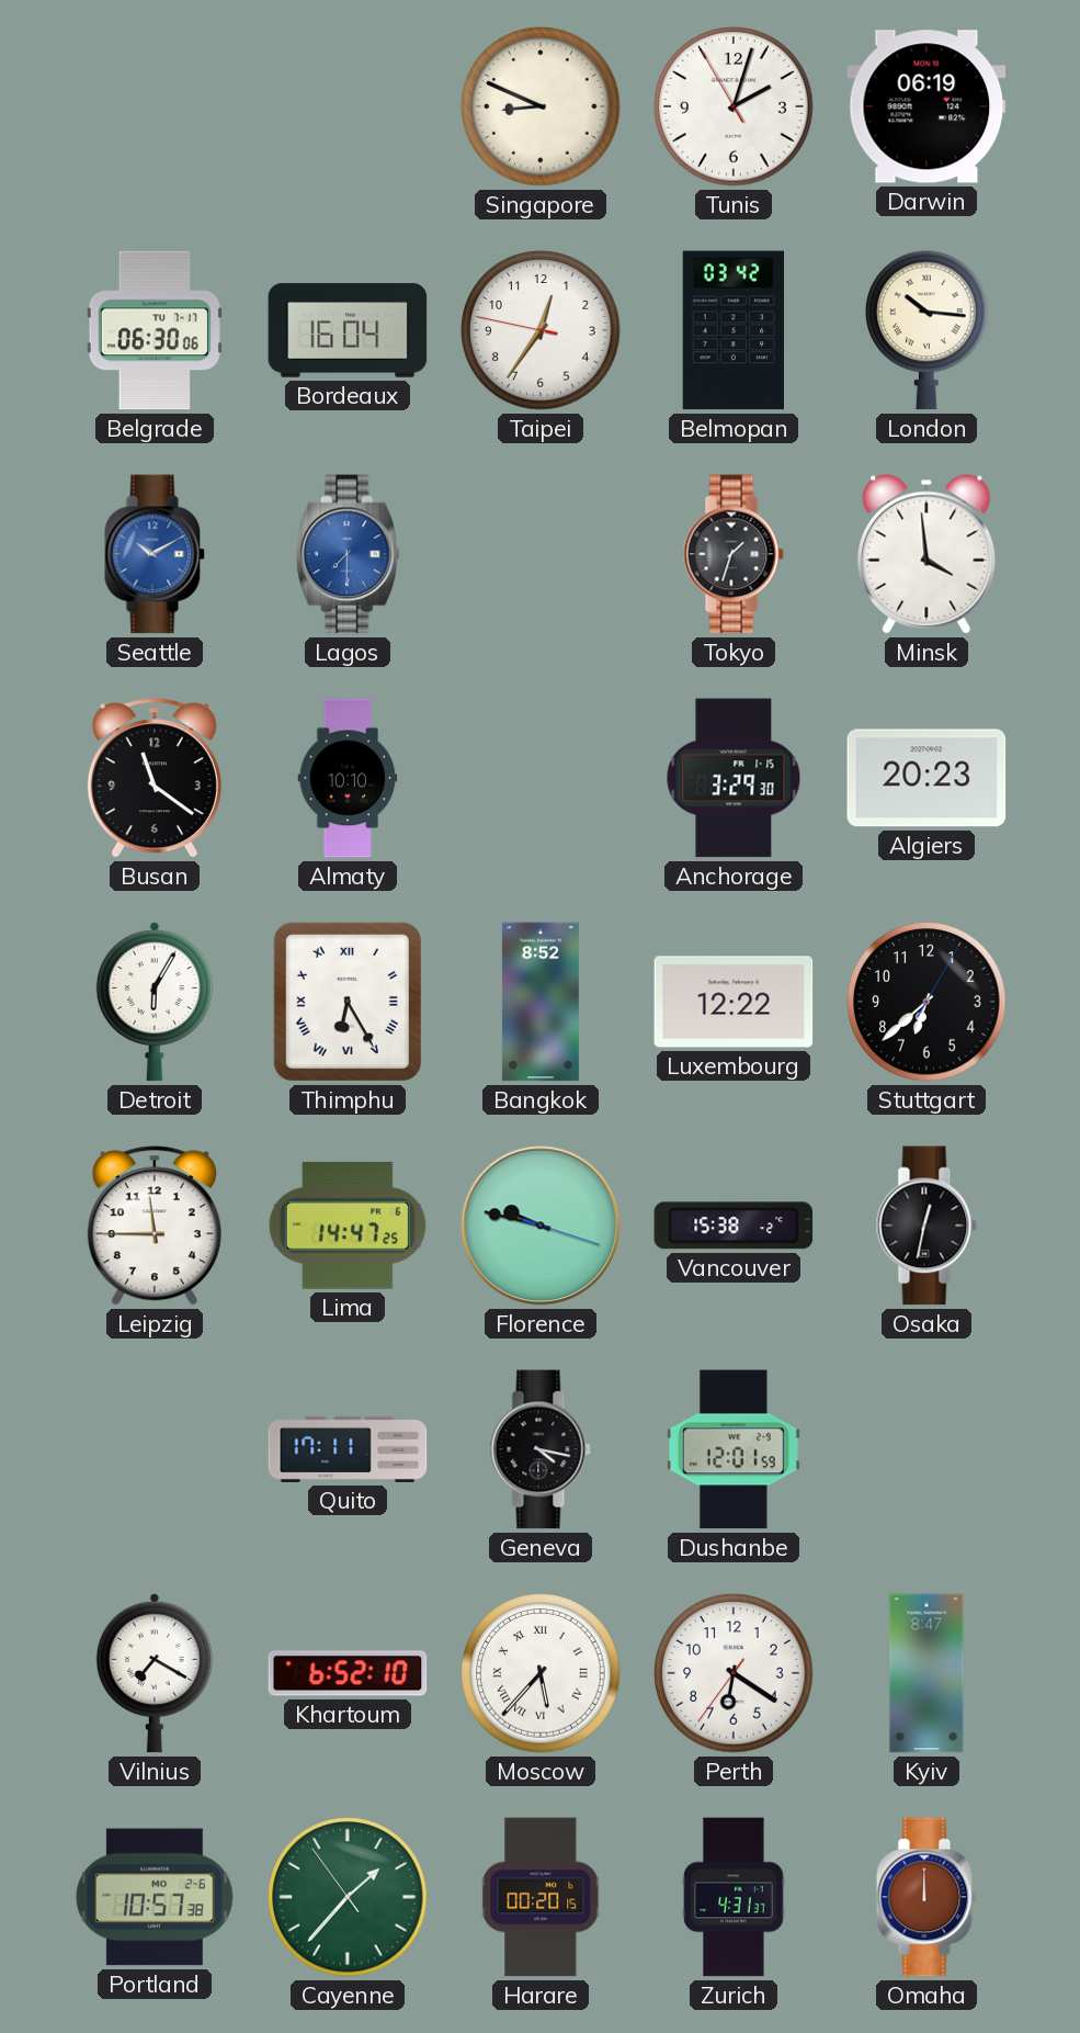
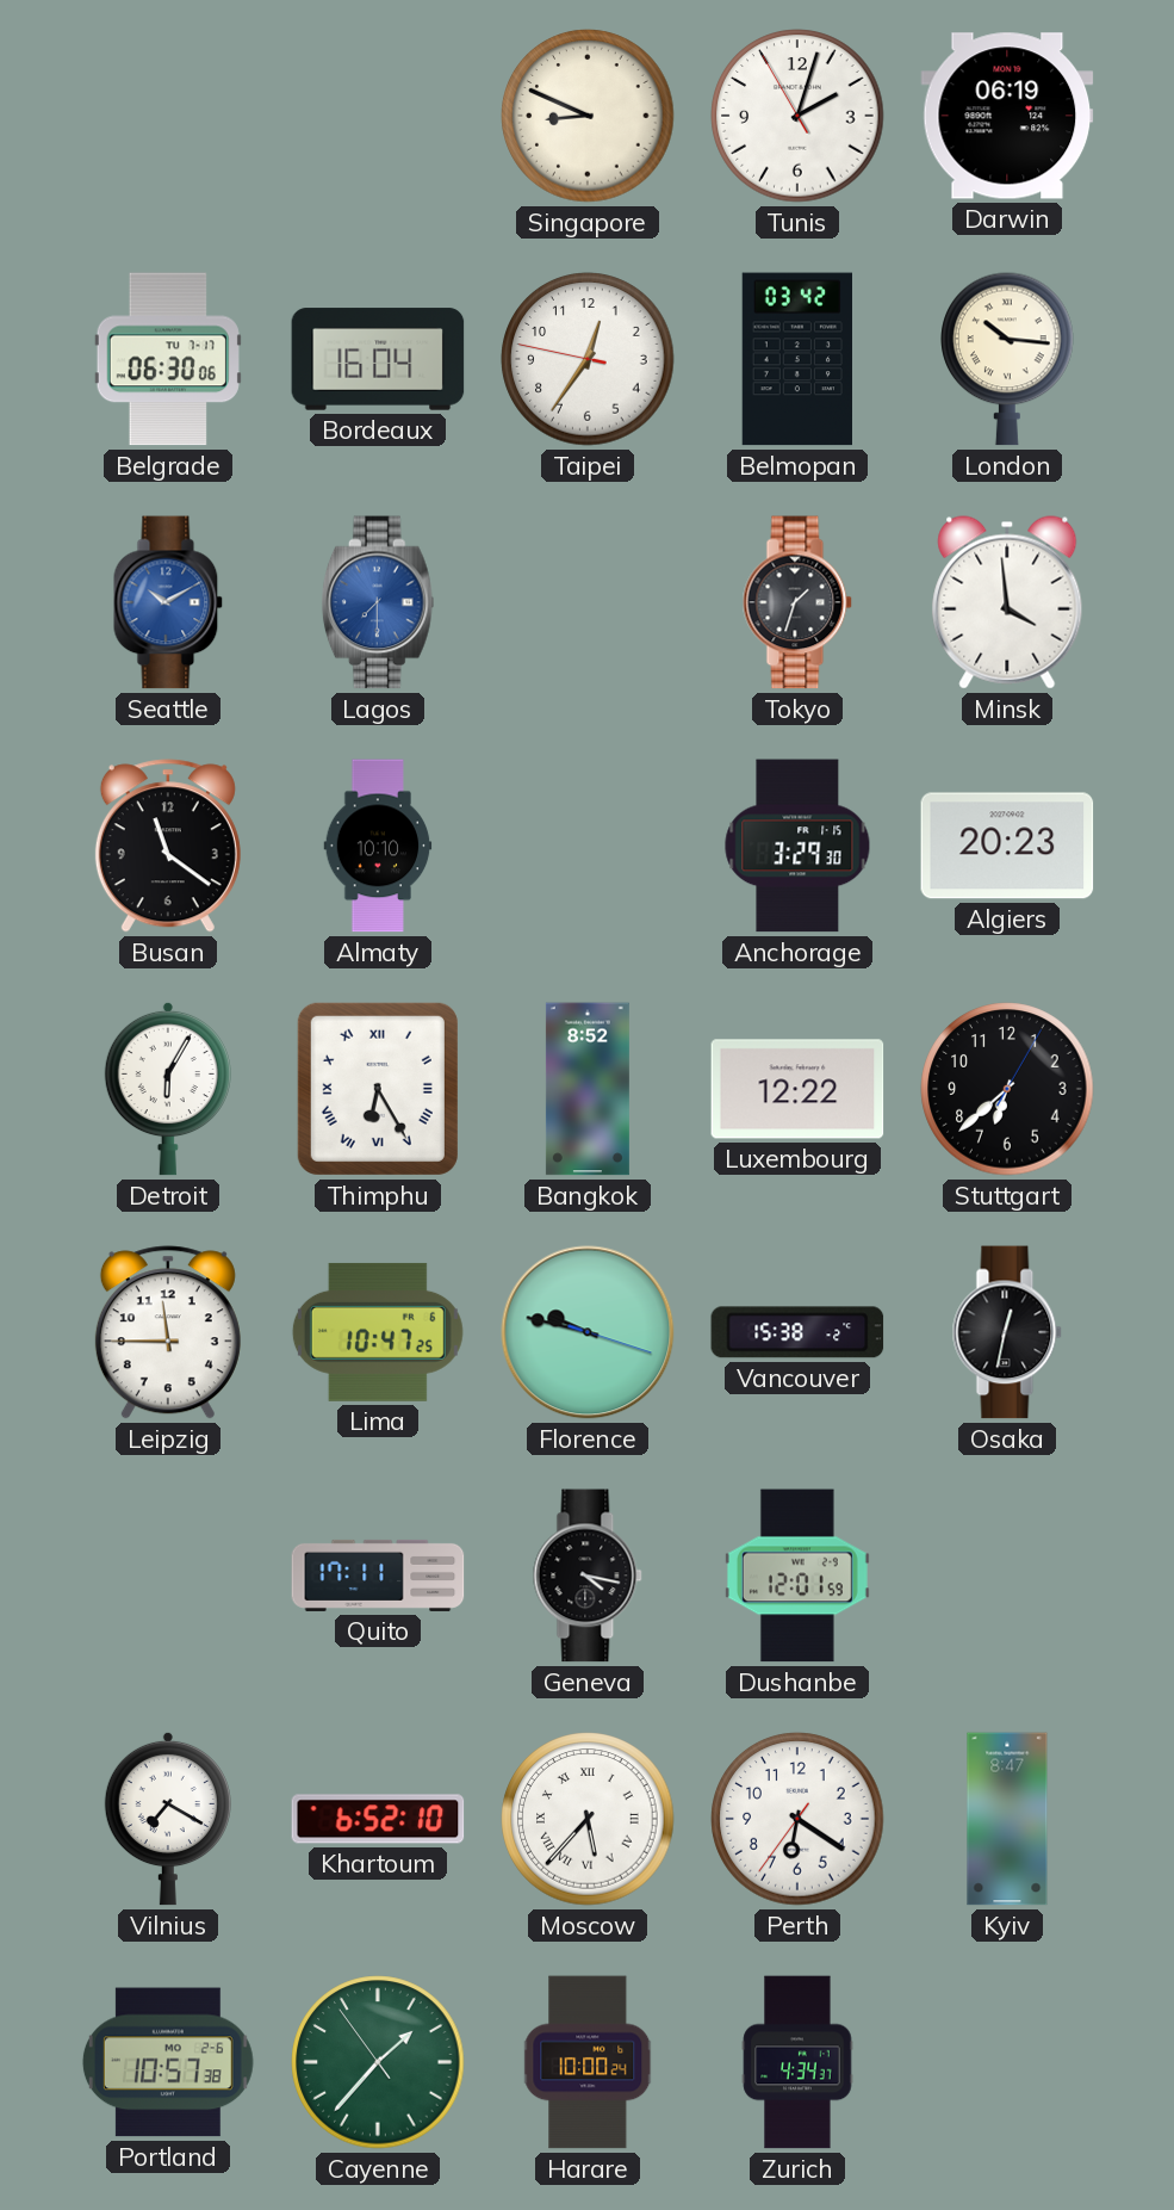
Lima: 14:47 -> 10:47 (378, 1332)
Harare: 00:20 -> 10:00 (589, 2062)
Zurich: 4:31 -> 4:34 (797, 2062)
Omaha: 12:00 -> none (926, 1897)
